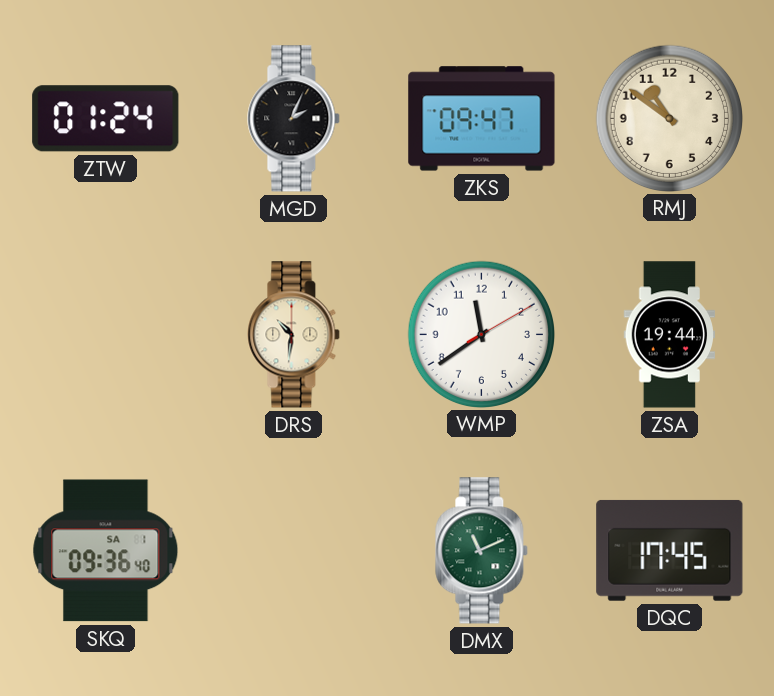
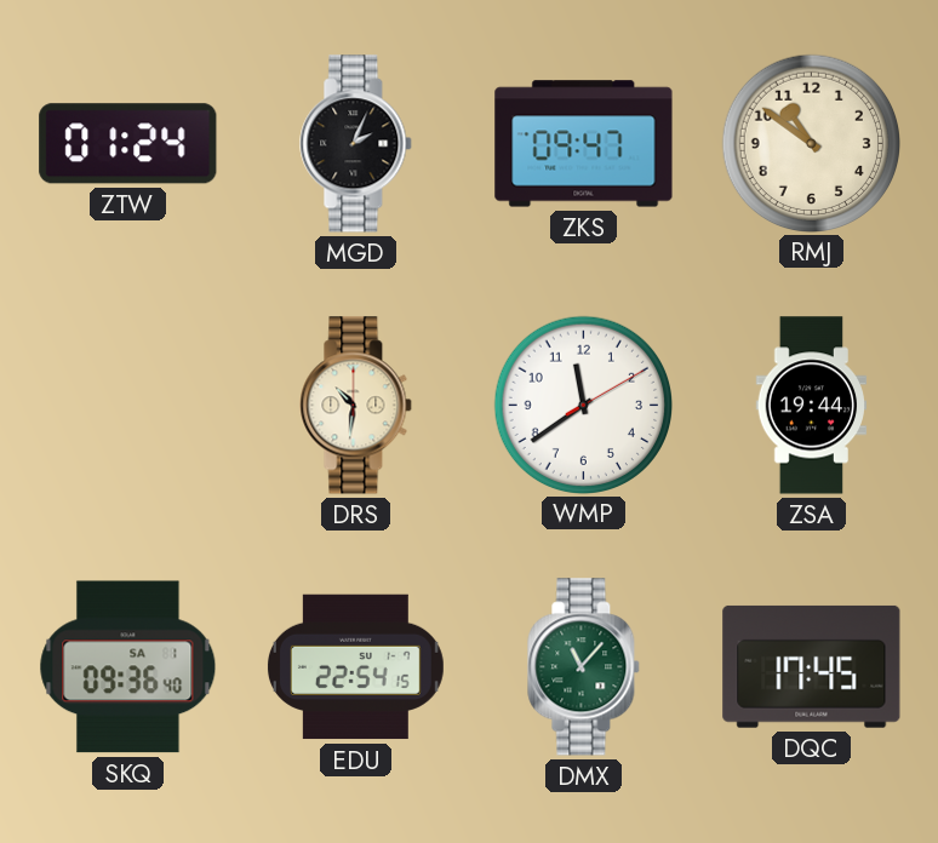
EDU: none -> 22:54 (355, 667)
DMX: 11:11 -> 11:07 (584, 667)
